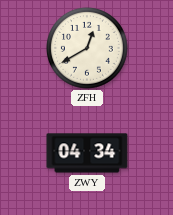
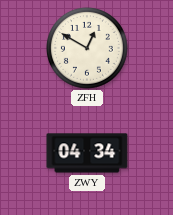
ZFH: 12:40 -> 12:50 (87, 48)
